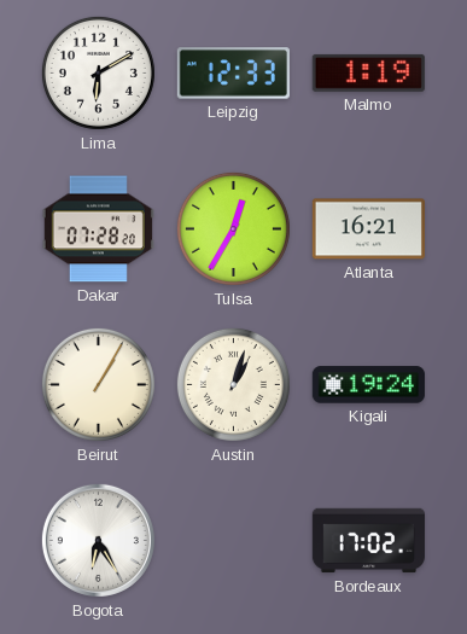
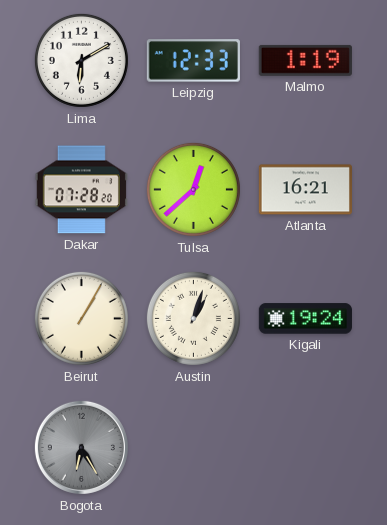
Tulsa: 12:35 -> 12:38 (193, 189)
Bogota dial: white -> grey (81, 447)
Bordeaux: 17:02 -> none (368, 541)
